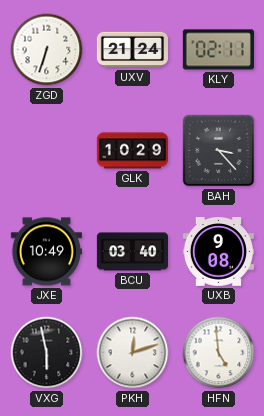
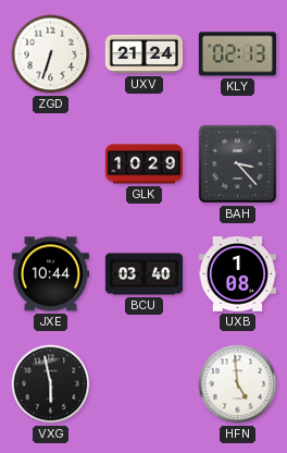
KLY: 02:11 -> 02:13 (237, 54)
JXE: 10:49 -> 10:44 (50, 274)
UXB: 9:08 -> 1:08 (237, 274)
PKH: 12:12 -> none (133, 353)
